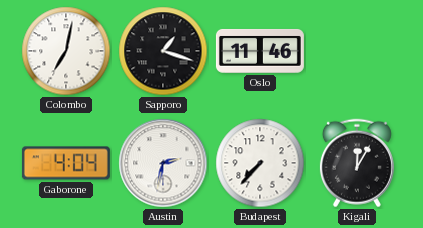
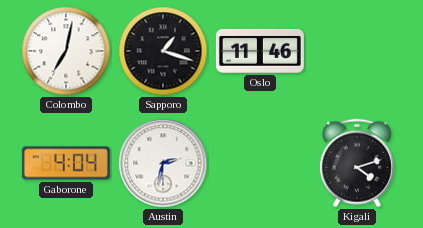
Budapest: 7:37 -> none (260, 163)
Kigali: 12:05 -> 4:12 (357, 163)
